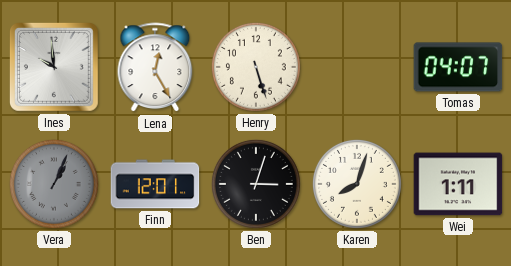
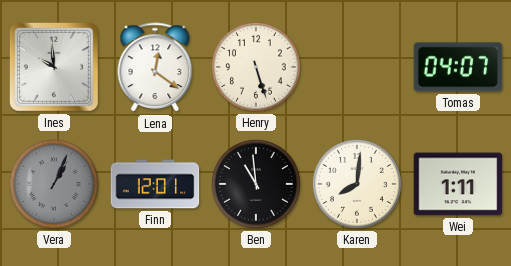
Lena: 12:25 -> 12:21 (155, 68)
Ben: 3:03 -> 10:59 (256, 184)
Karen: 8:03 -> 8:01 (357, 184)
